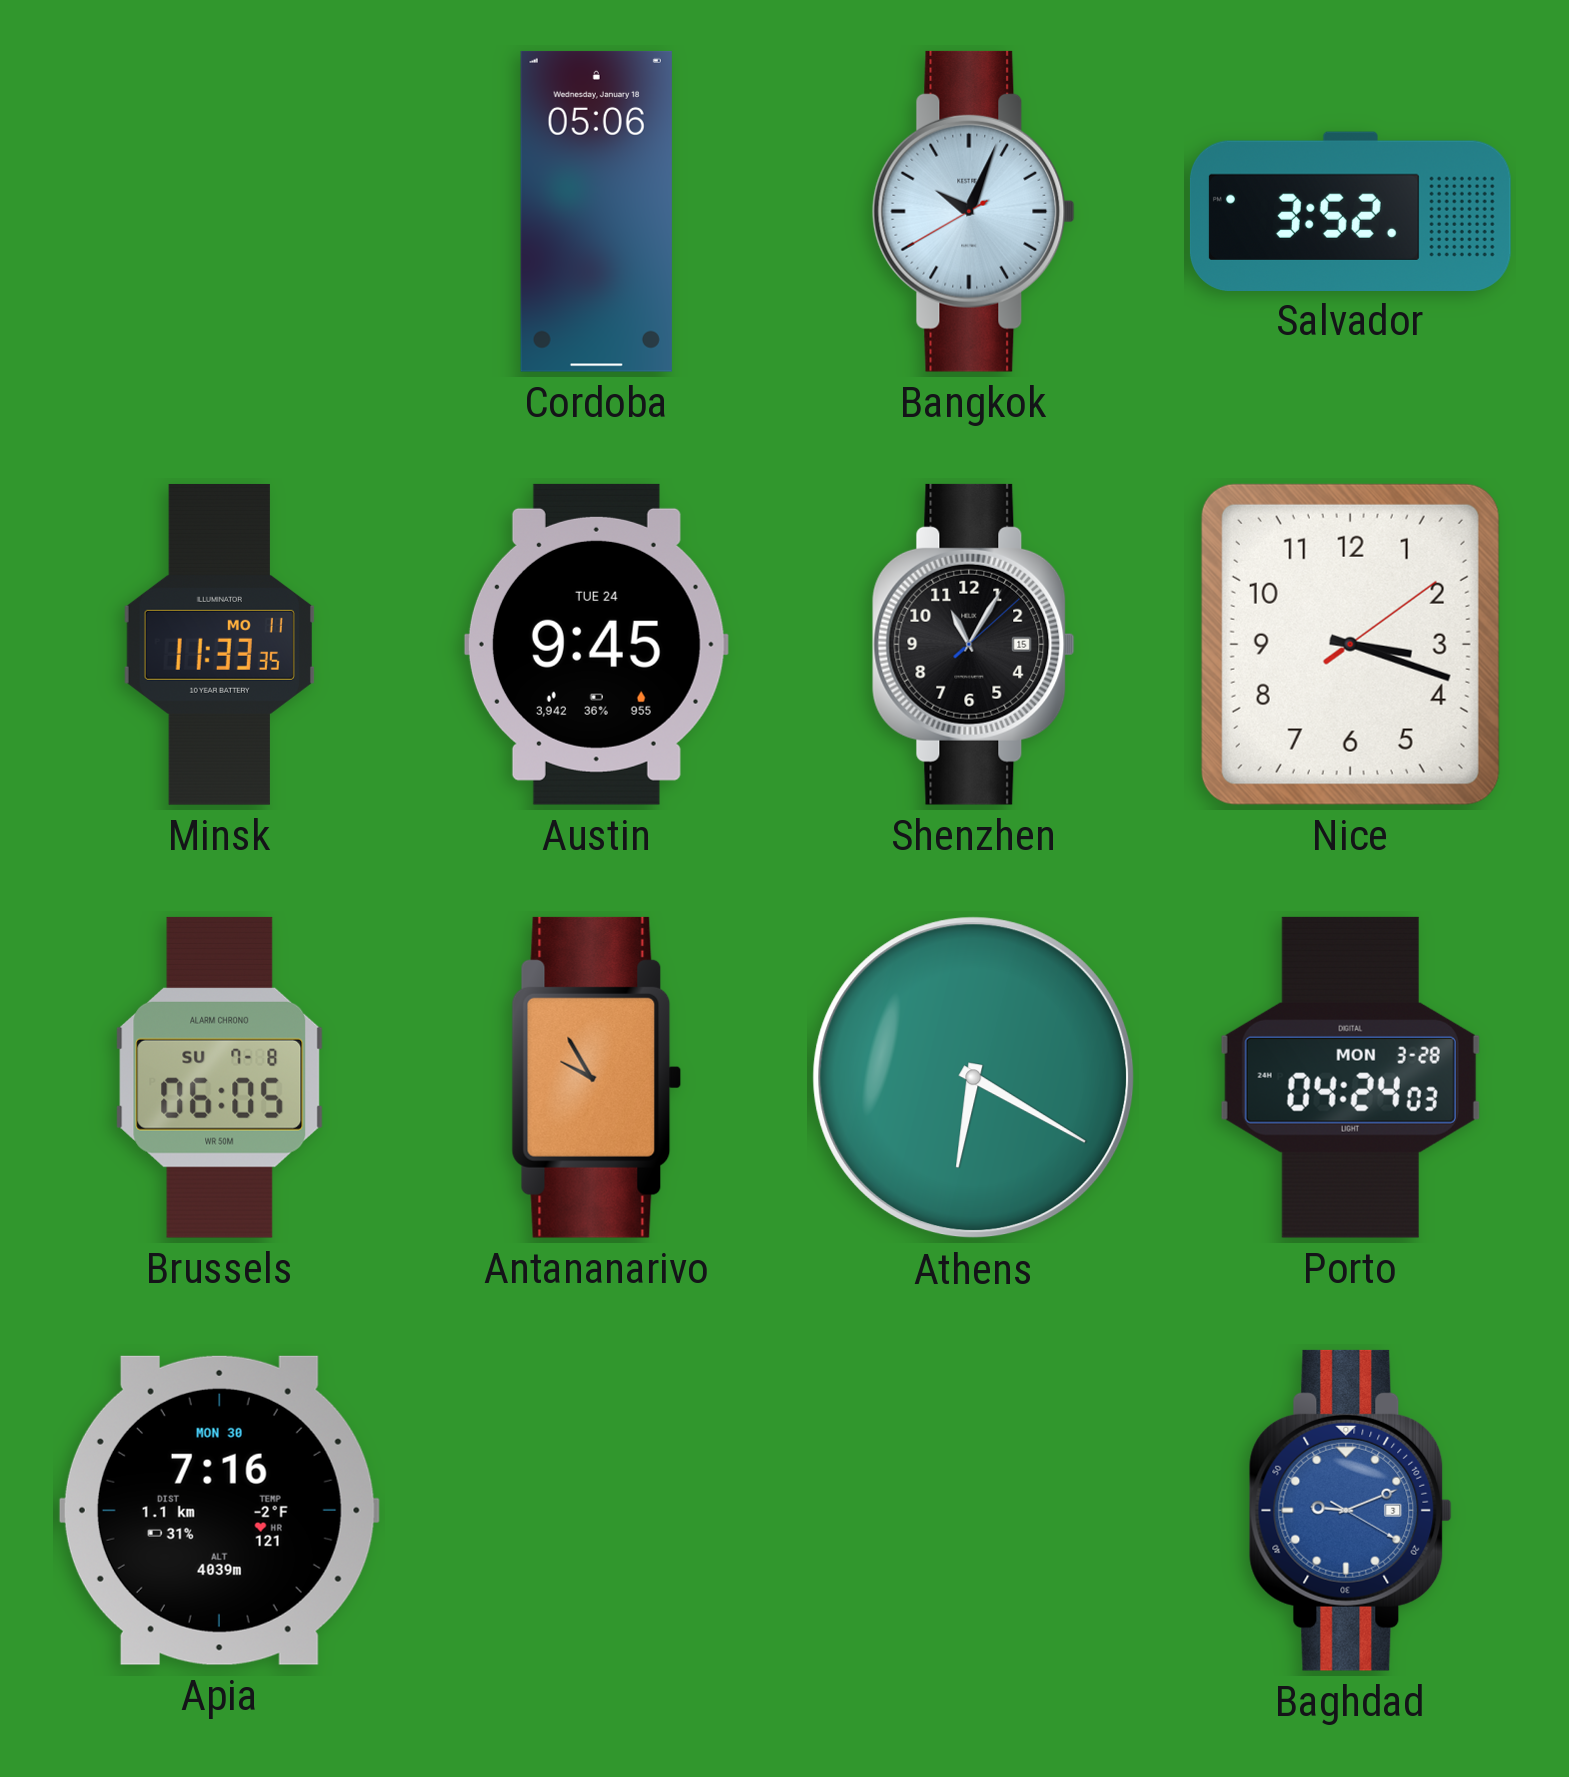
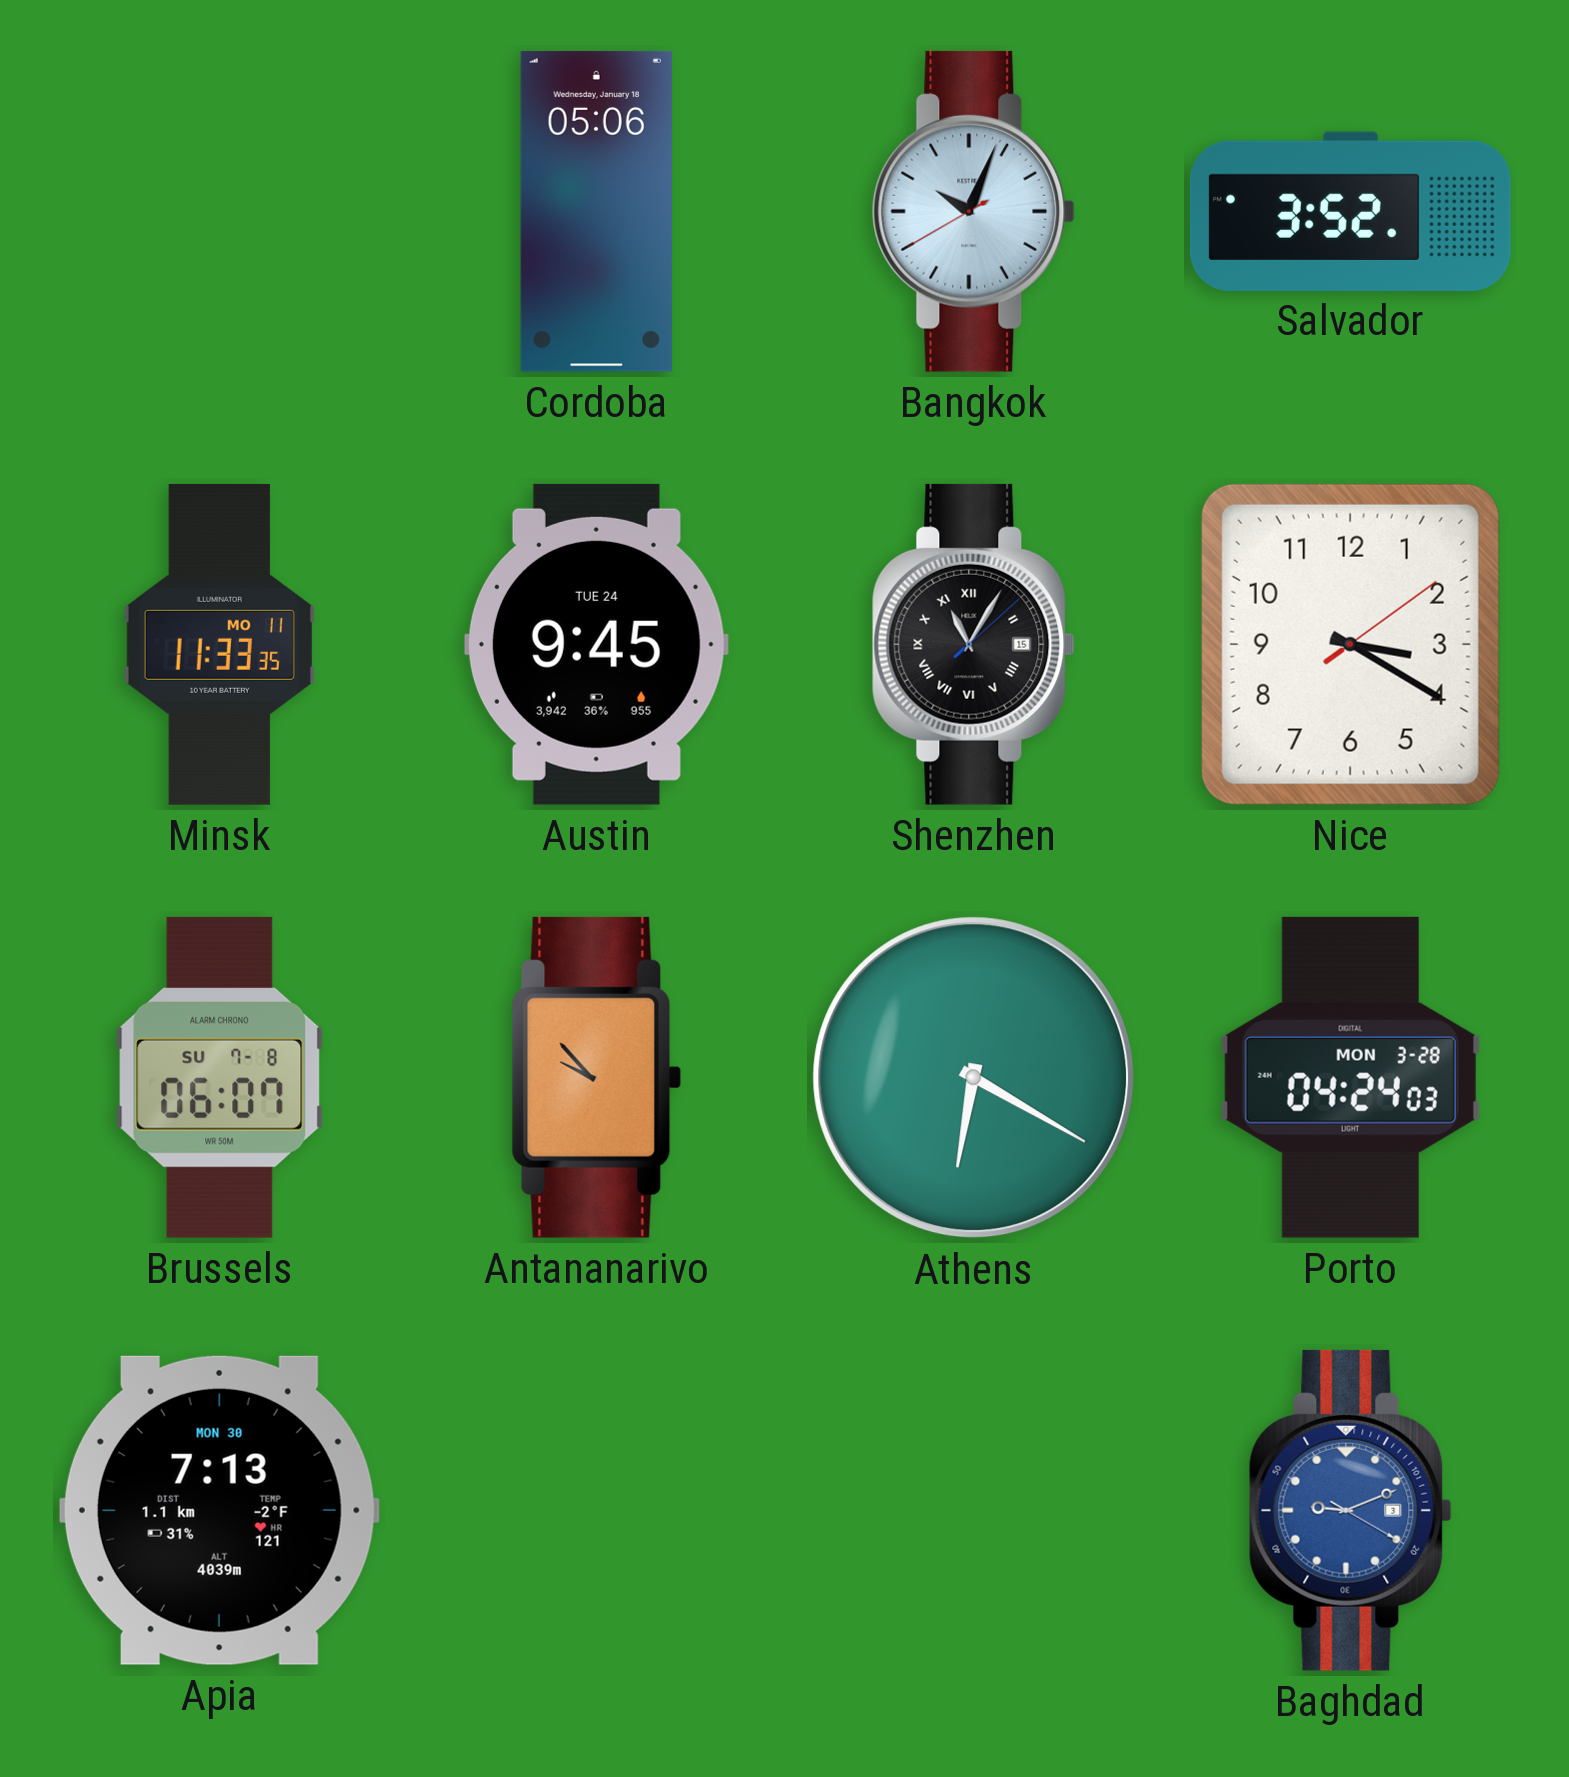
Shenzhen numerals: Arabic -> Roman (973, 644)
Nice: 3:18 -> 3:20 (1350, 644)
Brussels: 06:05 -> 06:07 (220, 1077)
Antananarivo: 9:55 -> 9:53 (597, 1077)
Apia: 7:16 -> 7:13 (219, 1510)
